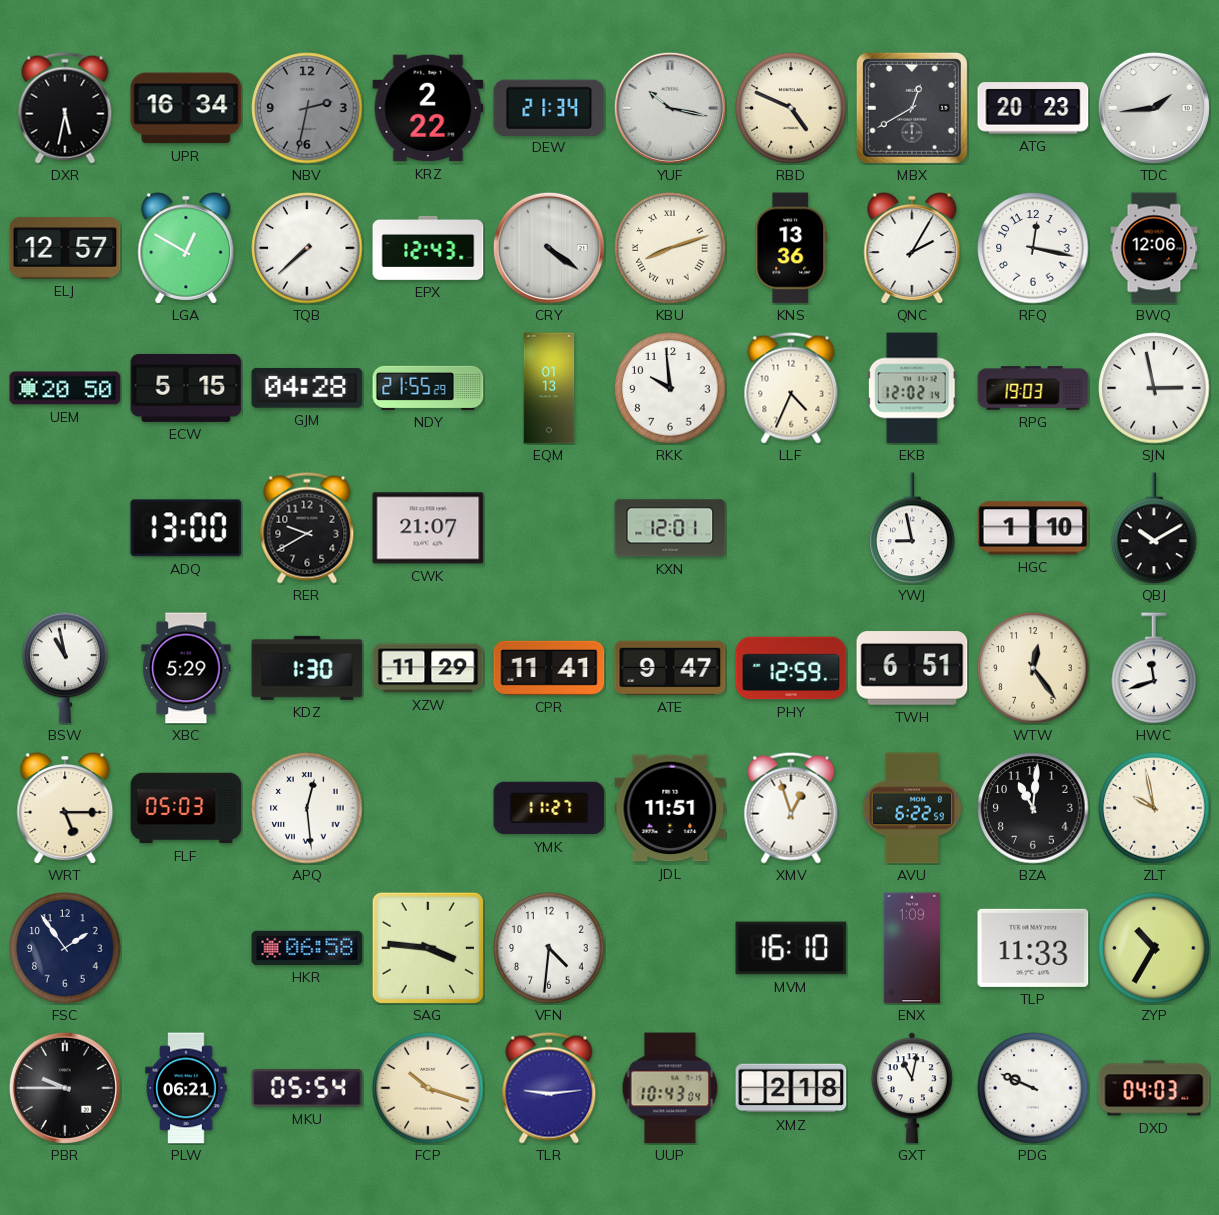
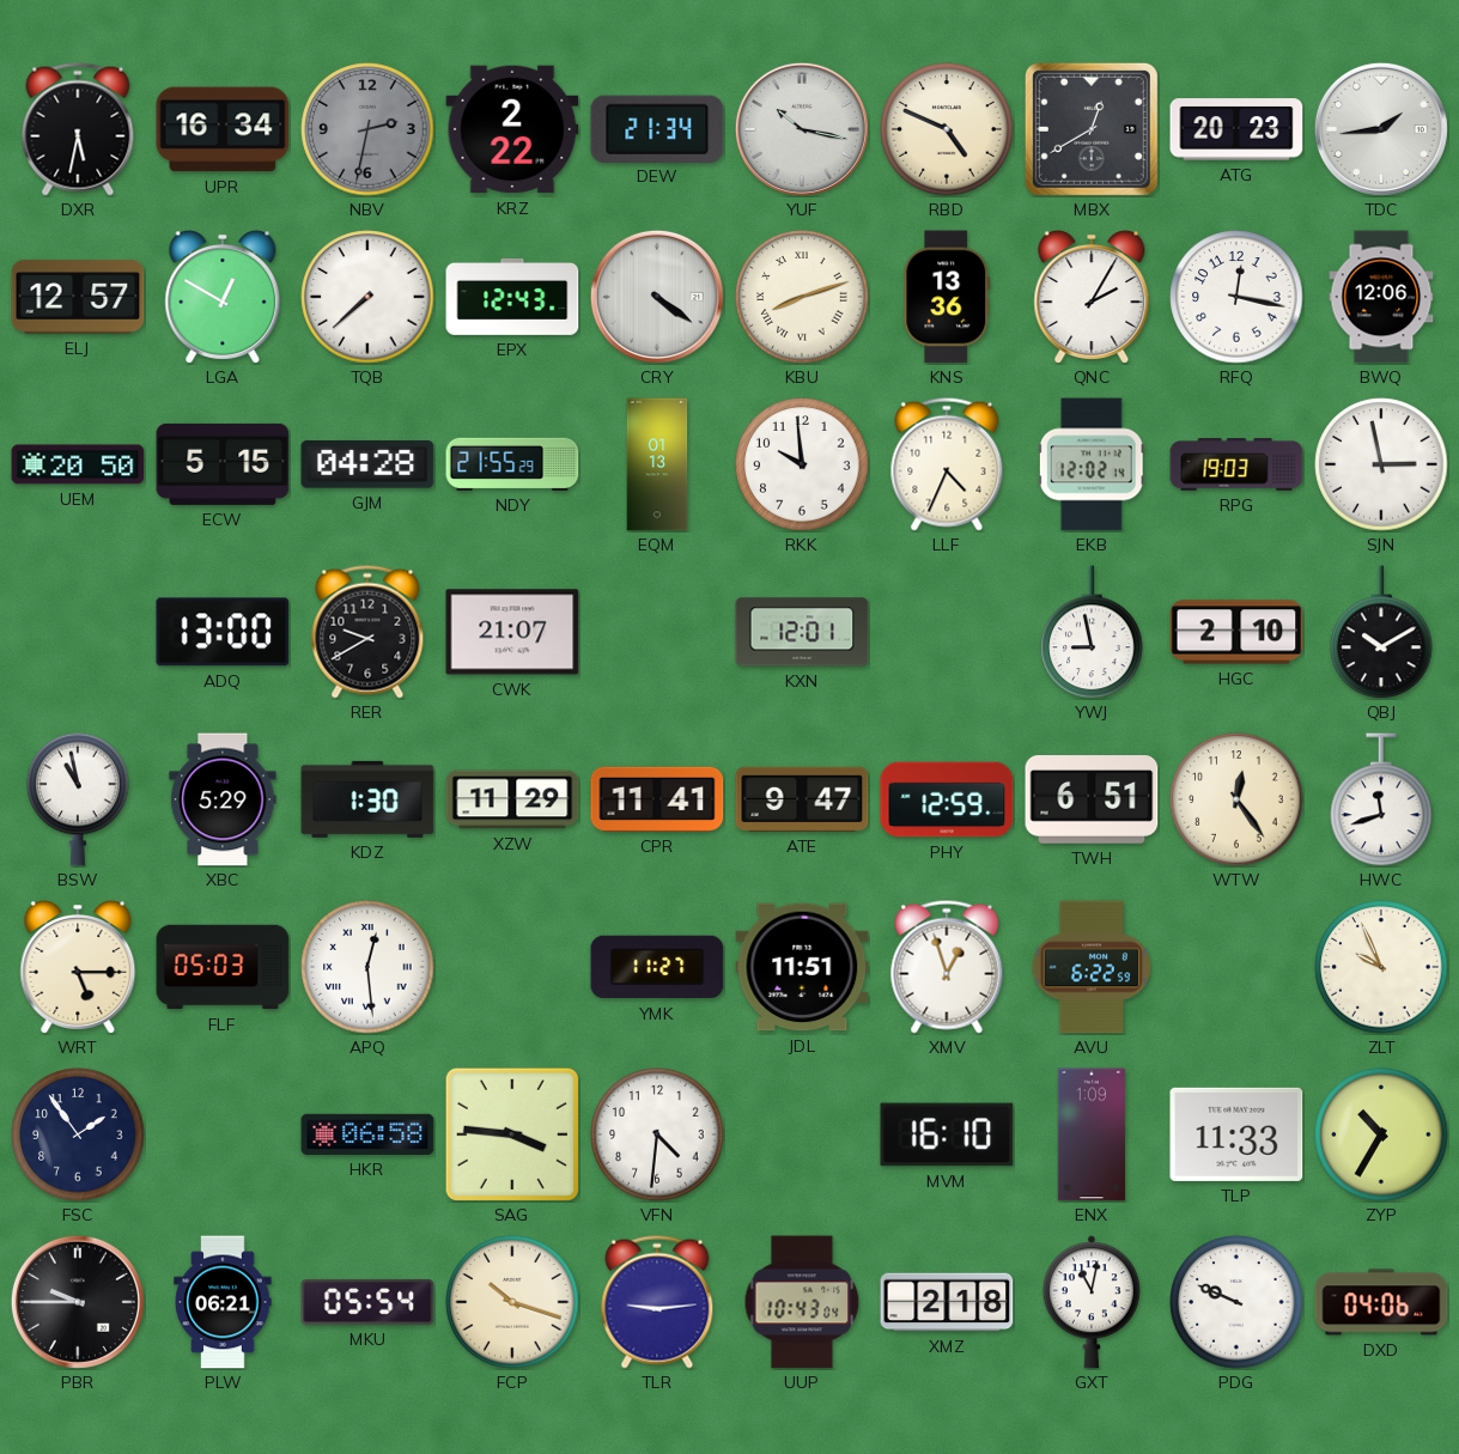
HGC: 1:10 -> 2:10 (1236, 632)
BZA: 11:01 -> none (1033, 808)
ZLT: 9:58 -> 9:56 (1381, 967)
DXD: 04:03 -> 04:06 (1381, 1302)
